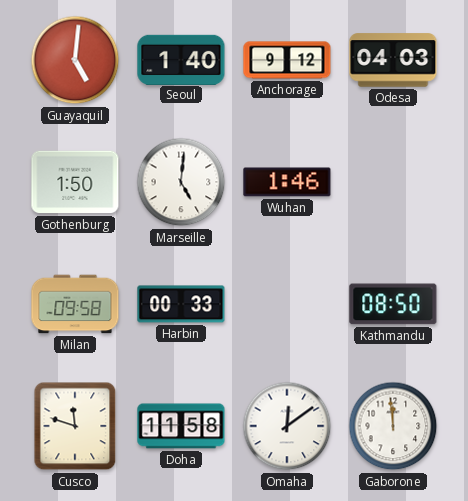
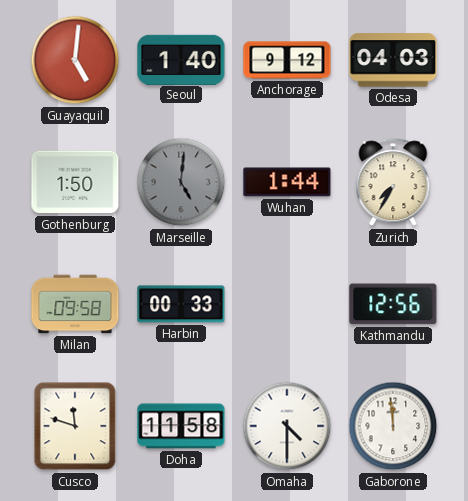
Marseille dial: white -> grey (181, 182)
Wuhan: 1:46 -> 1:44 (287, 182)
Zurich: none -> 7:35 (393, 183)
Kathmandu: 08:50 -> 12:56 (393, 304)
Omaha: 12:09 -> 4:30 (287, 426)
